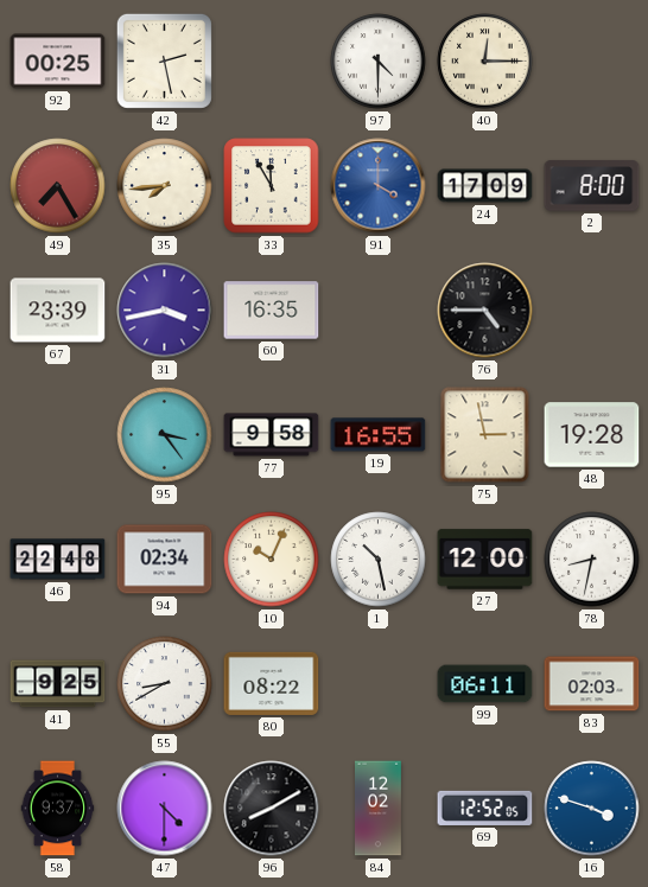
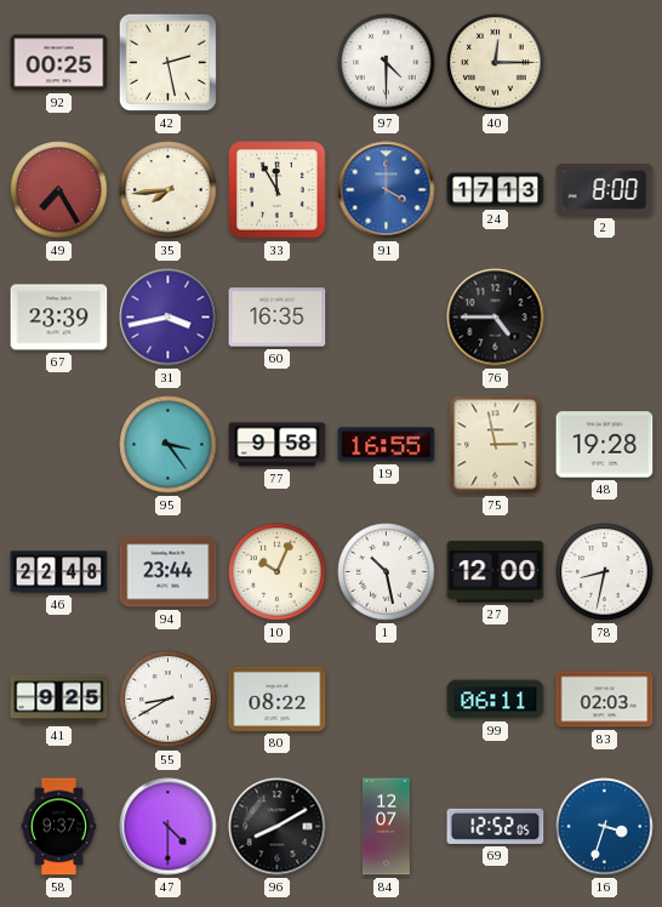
24: 17:09 -> 17:13 (496, 190)
94: 02:34 -> 23:44 (169, 572)
84: 12:02 -> 12:07 (387, 827)
16: 3:48 -> 3:33 (605, 827)
